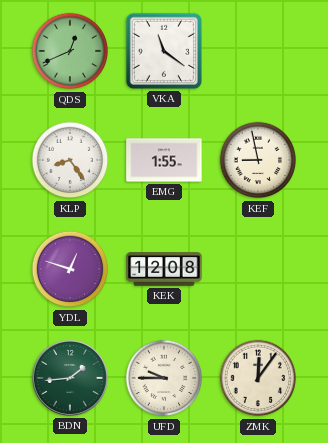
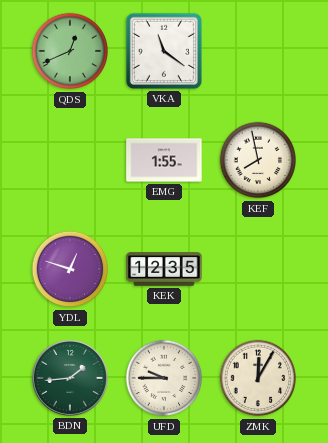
KLP: 8:24 -> none (70, 160)
KEF: 8:58 -> 7:58 (258, 160)
KEK: 12:08 -> 12:35 (164, 269)
ZMK: 12:06 -> 12:05 (258, 378)
